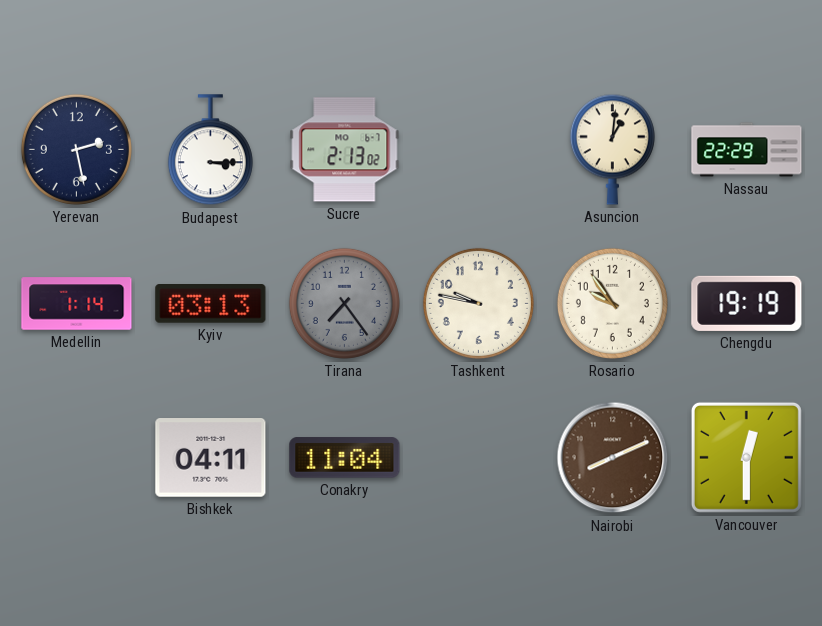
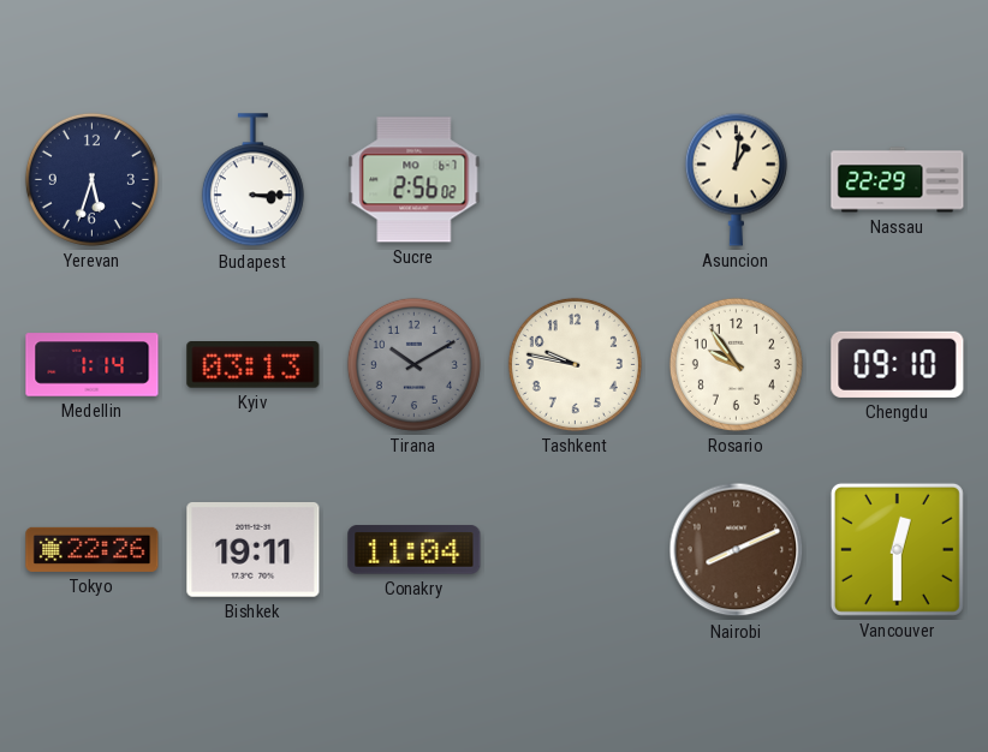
Yerevan: 2:28 -> 5:33 (91, 179)
Sucre: 2:13 -> 2:56 (415, 180)
Tirana: 7:24 -> 10:10 (413, 364)
Chengdu: 19:19 -> 09:10 (898, 364)
Tokyo: none -> 22:26 (93, 549)
Bishkek: 04:11 -> 19:11 (254, 550)
